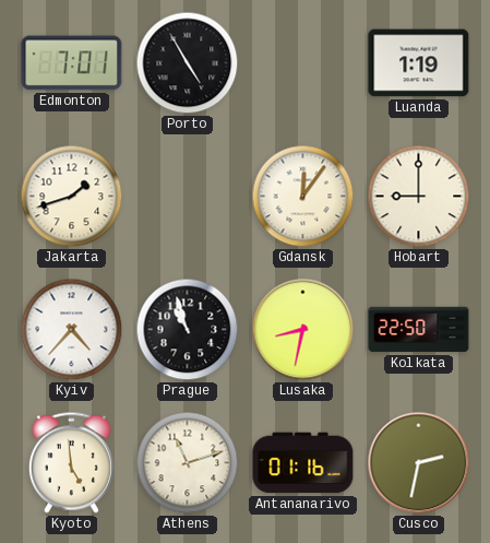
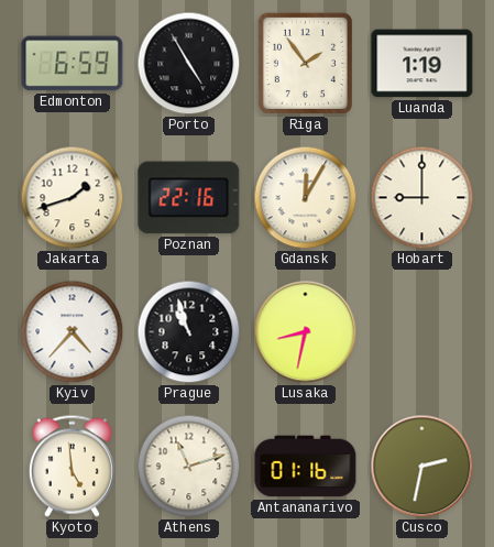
Edmonton: 7:01 -> 6:59 (73, 64)
Riga: none -> 1:54 (305, 63)
Poznan: none -> 22:16 (189, 198)
Gdansk: 12:06 -> 12:05 (306, 198)
Kolkata: 22:50 -> none (419, 330)
